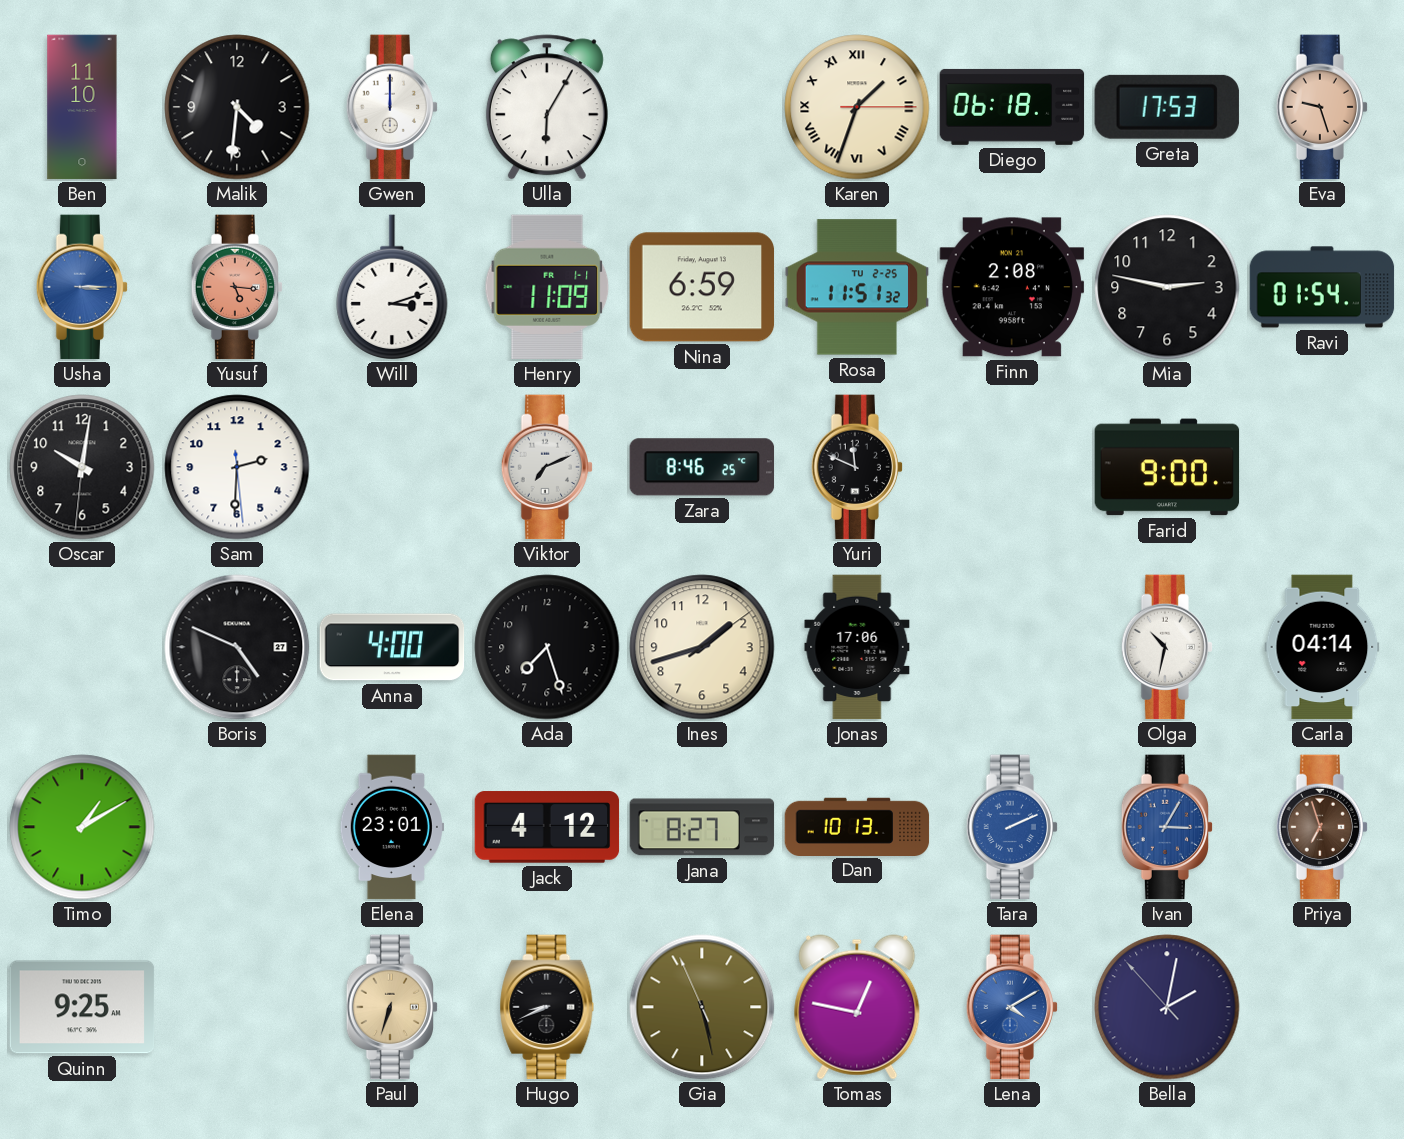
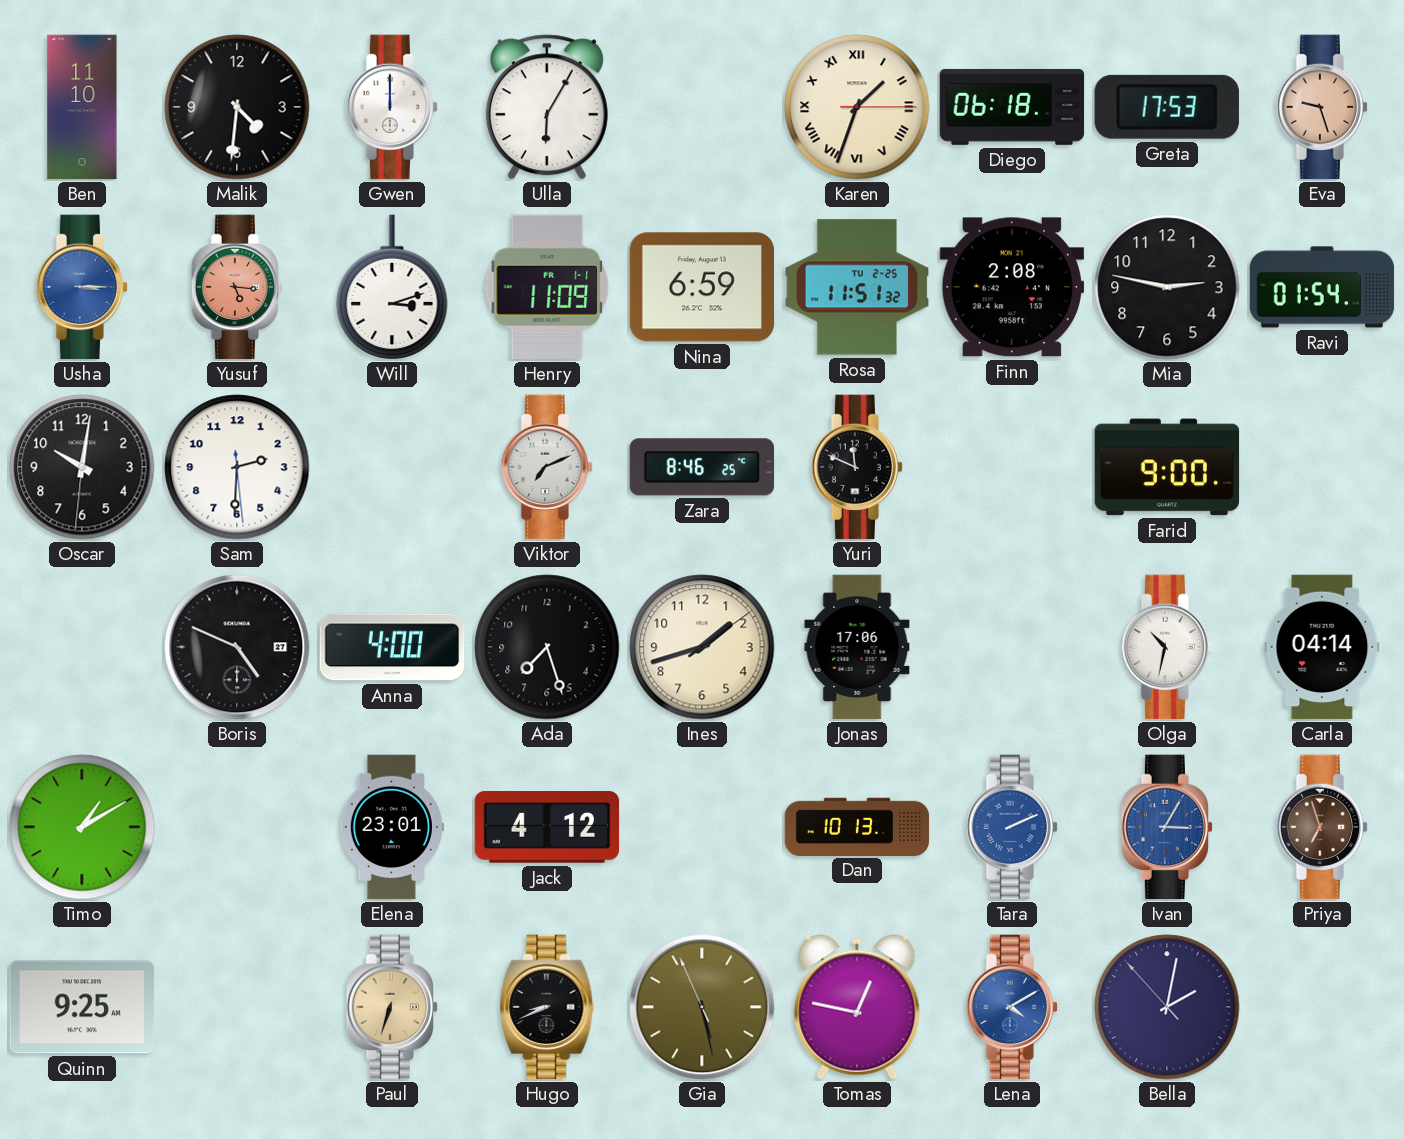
Jana: 8:27 -> none (702, 827)
